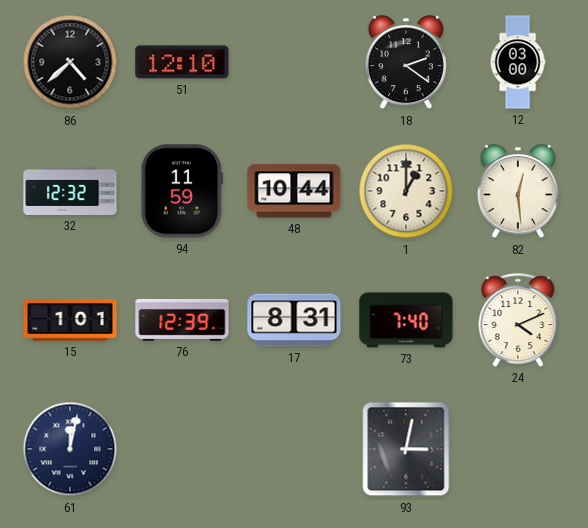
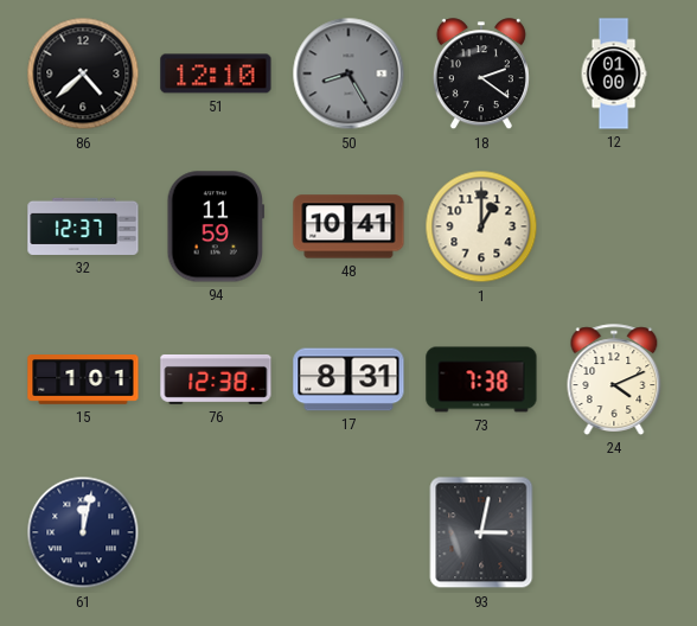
50: none -> 8:25 (348, 74)
12: 03:00 -> 01:00 (614, 74)
32: 12:32 -> 12:37 (83, 226)
48: 10:44 -> 10:41 (348, 226)
82: 12:29 -> none (518, 192)
76: 12:39 -> 12:38 (216, 379)
73: 7:40 -> 7:38 (481, 379)
